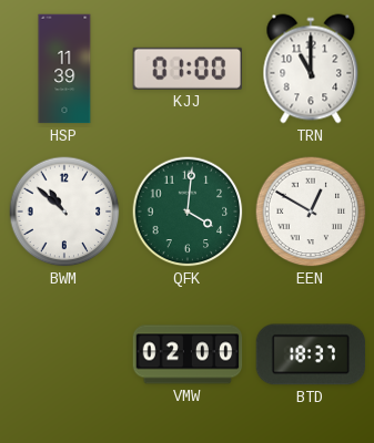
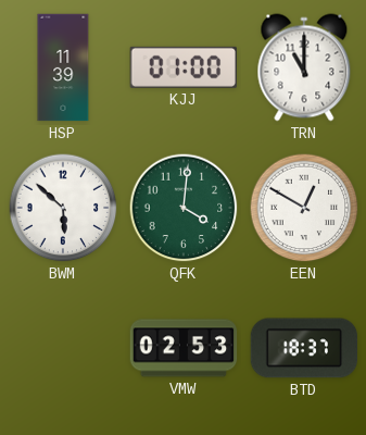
BWM: 10:52 -> 5:52 (63, 208)
VMW: 02:00 -> 02:53 (184, 348)
